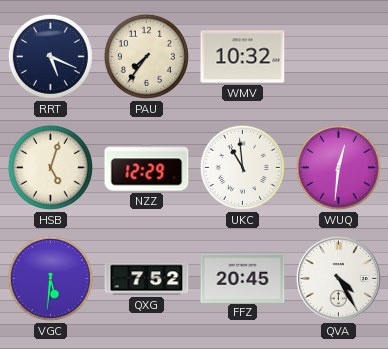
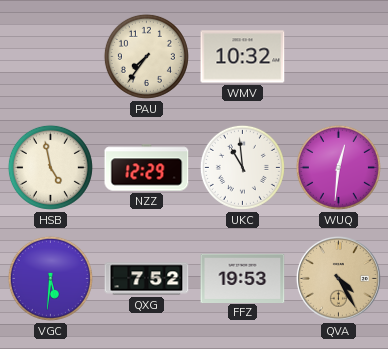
RRT: 5:19 -> none (50, 56)
HSB: 5:03 -> 4:58 (50, 167)
FFZ: 20:45 -> 19:53 (243, 278)
QVA dial: white -> champagne (338, 278)
